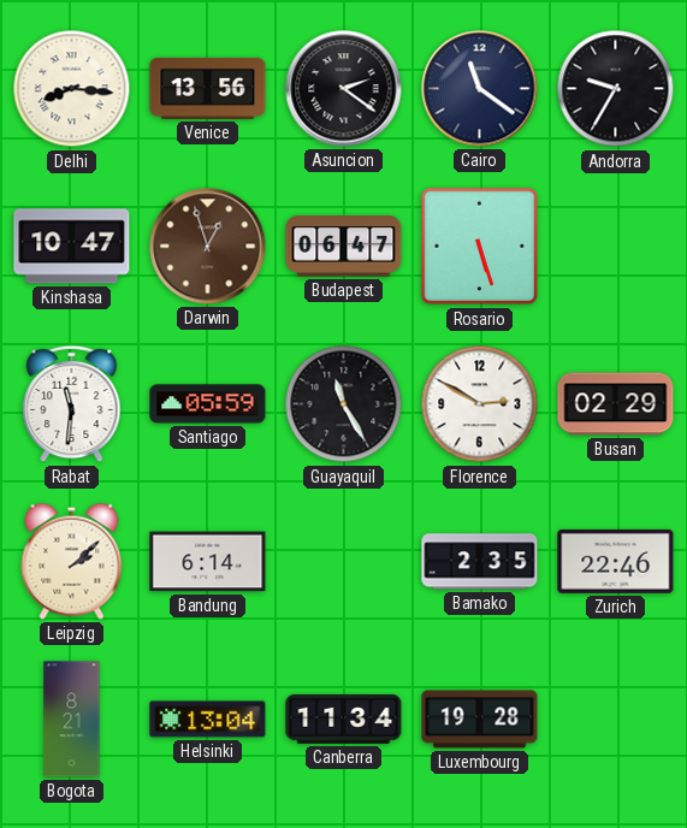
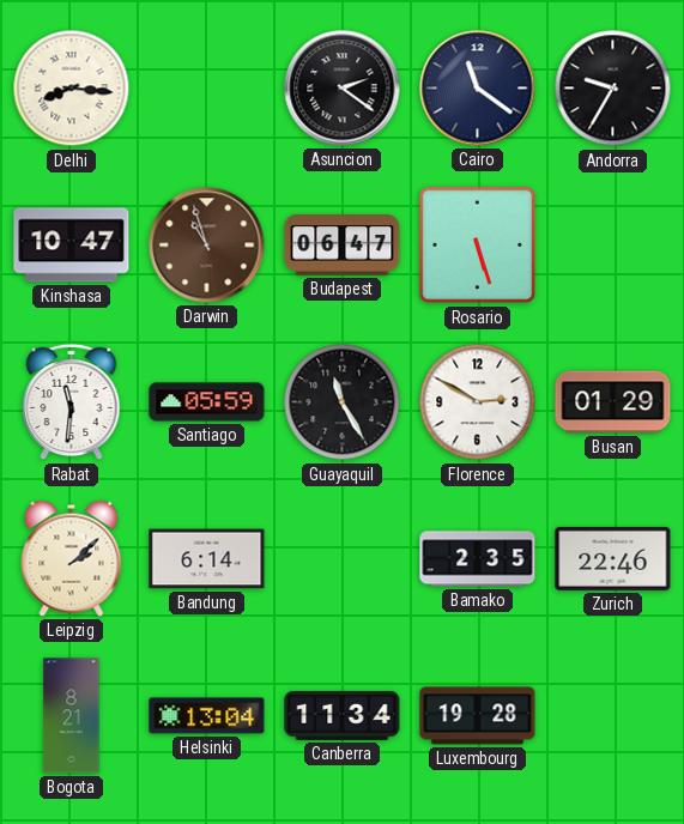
Venice: 13:56 -> none (208, 88)
Darwin: 12:57 -> 10:57 (207, 246)
Busan: 02:29 -> 01:29 (613, 402)
